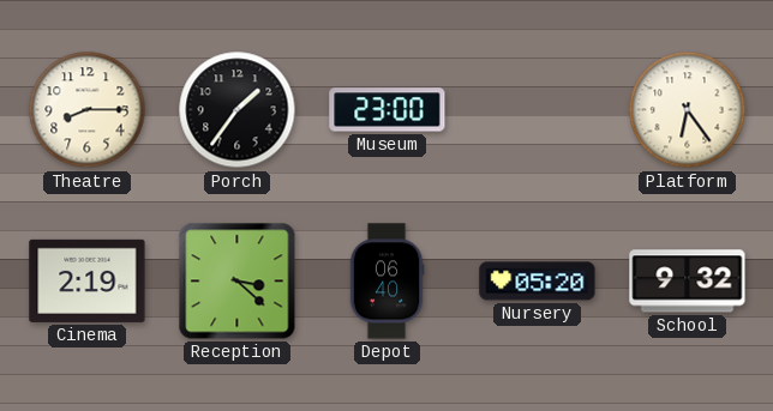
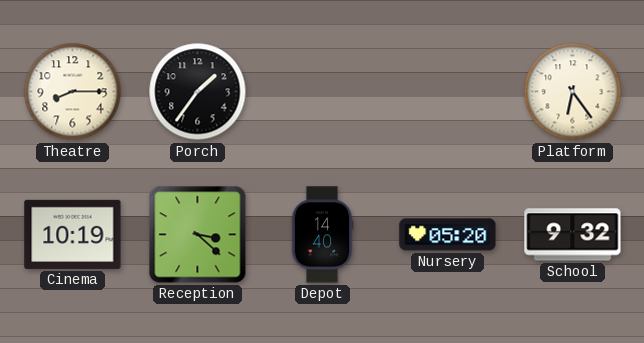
Museum: 23:00 -> none (388, 110)
Cinema: 2:19 -> 10:19 (73, 234)
Depot: 06:40 -> 14:40 (322, 235)
